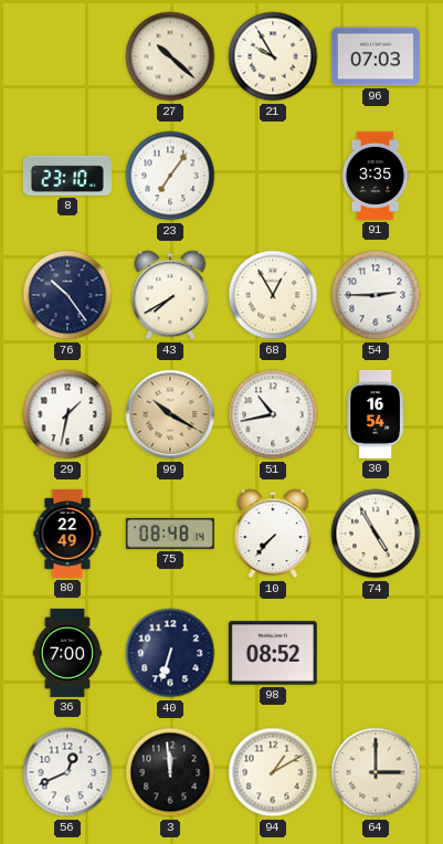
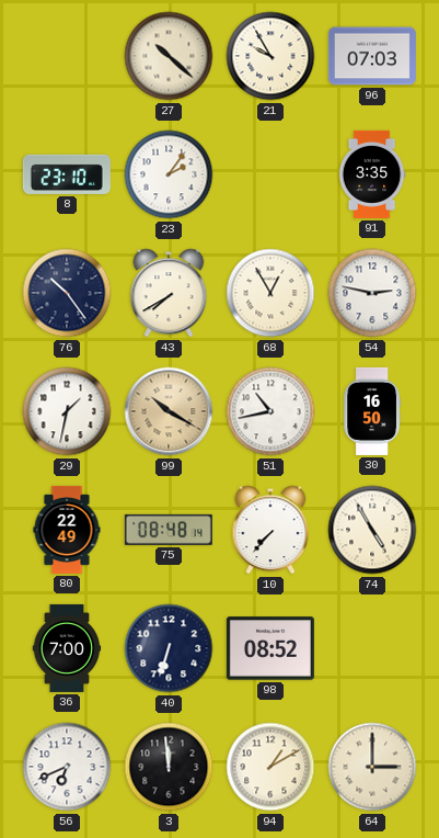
23: 7:06 -> 2:06 (169, 174)
54: 2:45 -> 2:47 (372, 293)
30: 16:54 -> 16:50 (372, 411)
56: 12:41 -> 6:41 (67, 767)
